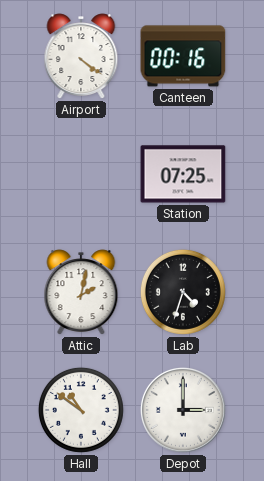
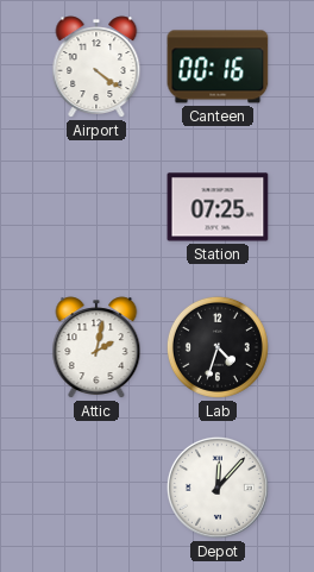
Hall: 10:51 -> none (81, 410)
Depot: 3:00 -> 12:07 (218, 488)
